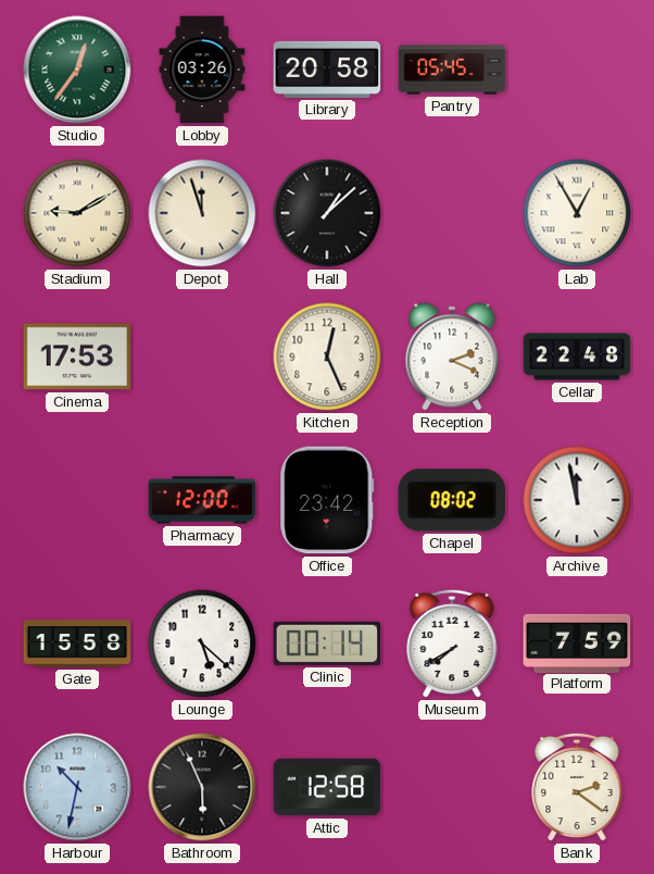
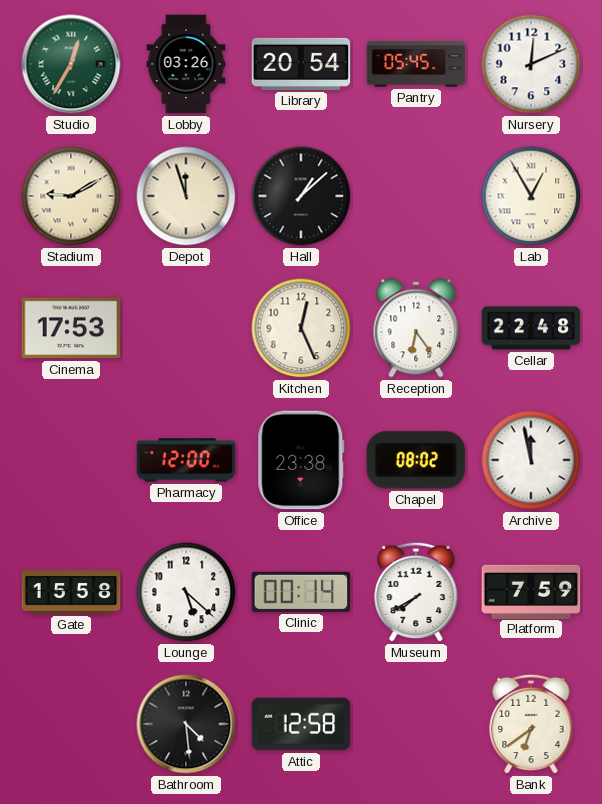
Studio: 12:36 -> 12:35 (71, 64)
Library: 20:58 -> 20:54 (301, 64)
Nursery: none -> 12:11 (531, 64)
Reception: 2:19 -> 6:24 (416, 328)
Office: 23:42 -> 23:38 (301, 460)
Harbour: 10:32 -> none (77, 787)
Bathroom: 5:56 -> 4:29 (186, 724)
Bank: 2:21 -> 6:39 (531, 724)
